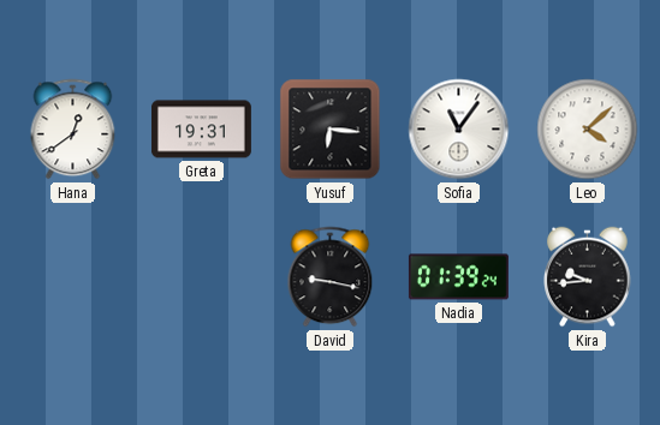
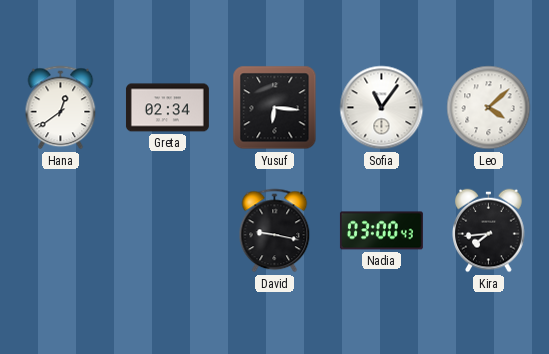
Greta: 19:31 -> 02:34 (167, 108)
Nadia: 01:39 -> 03:00 (381, 231)
Kira: 9:44 -> 7:44 (489, 231)
